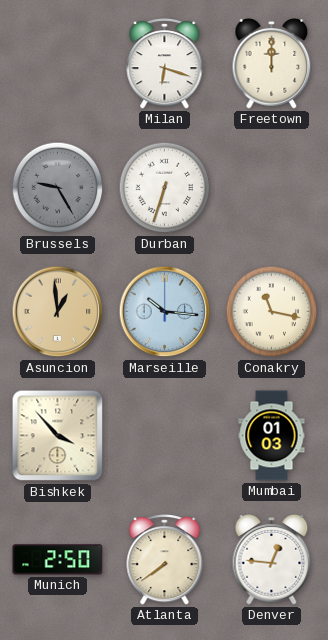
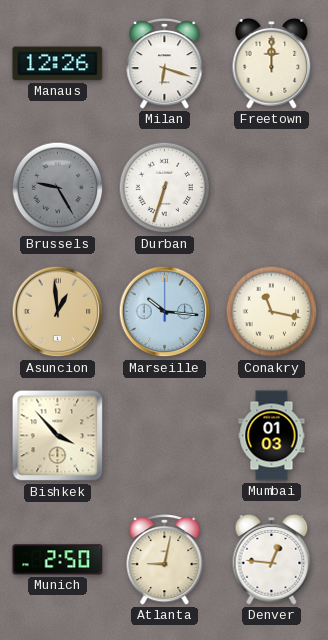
Manaus: none -> 12:26 (58, 64)
Atlanta: 7:39 -> 9:02 (165, 560)
